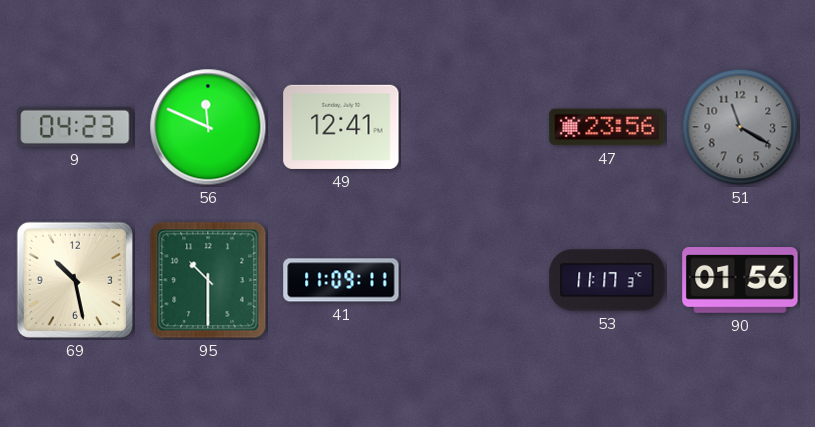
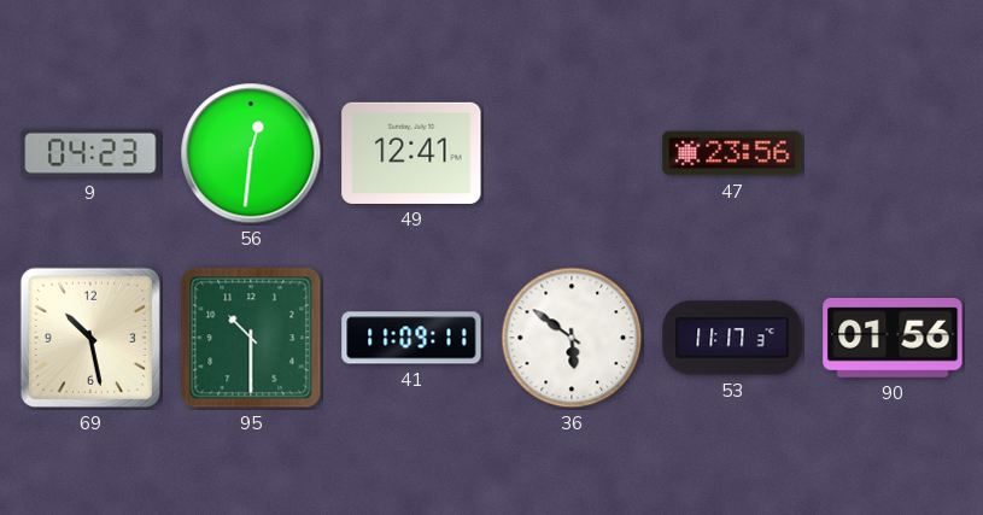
56: 11:49 -> 12:31 (251, 153)
51: 11:20 -> none (740, 127)
36: none -> 5:51 (572, 338)
